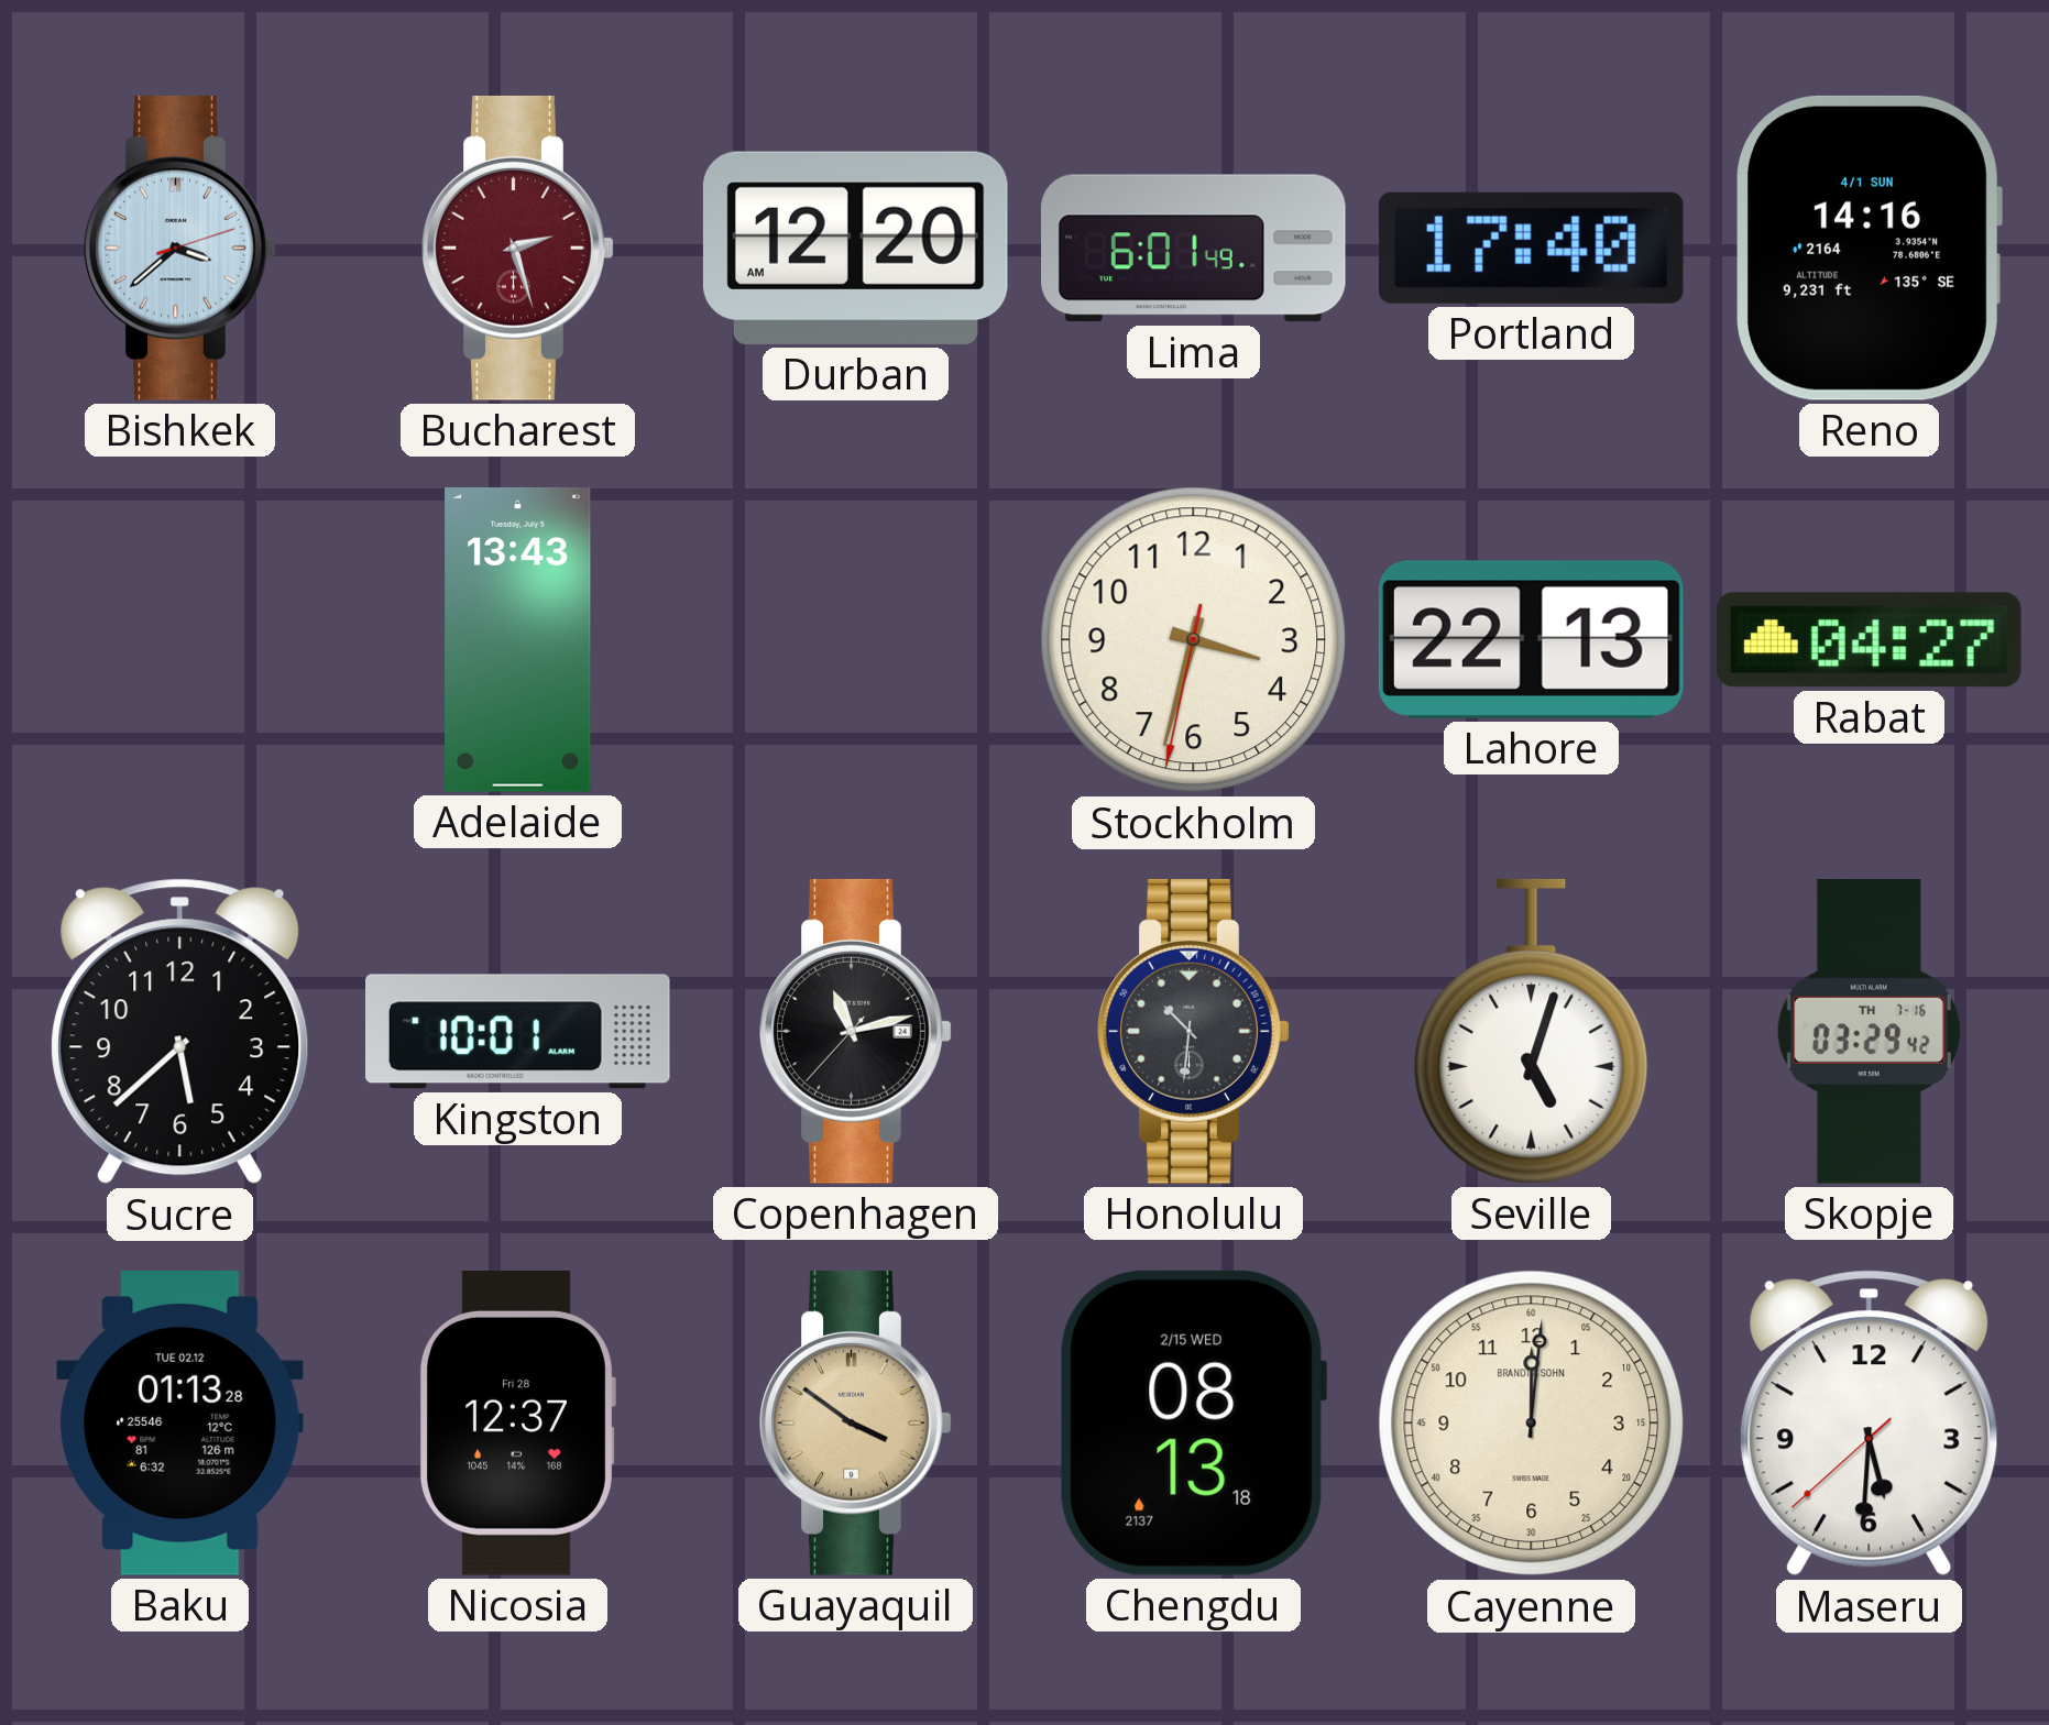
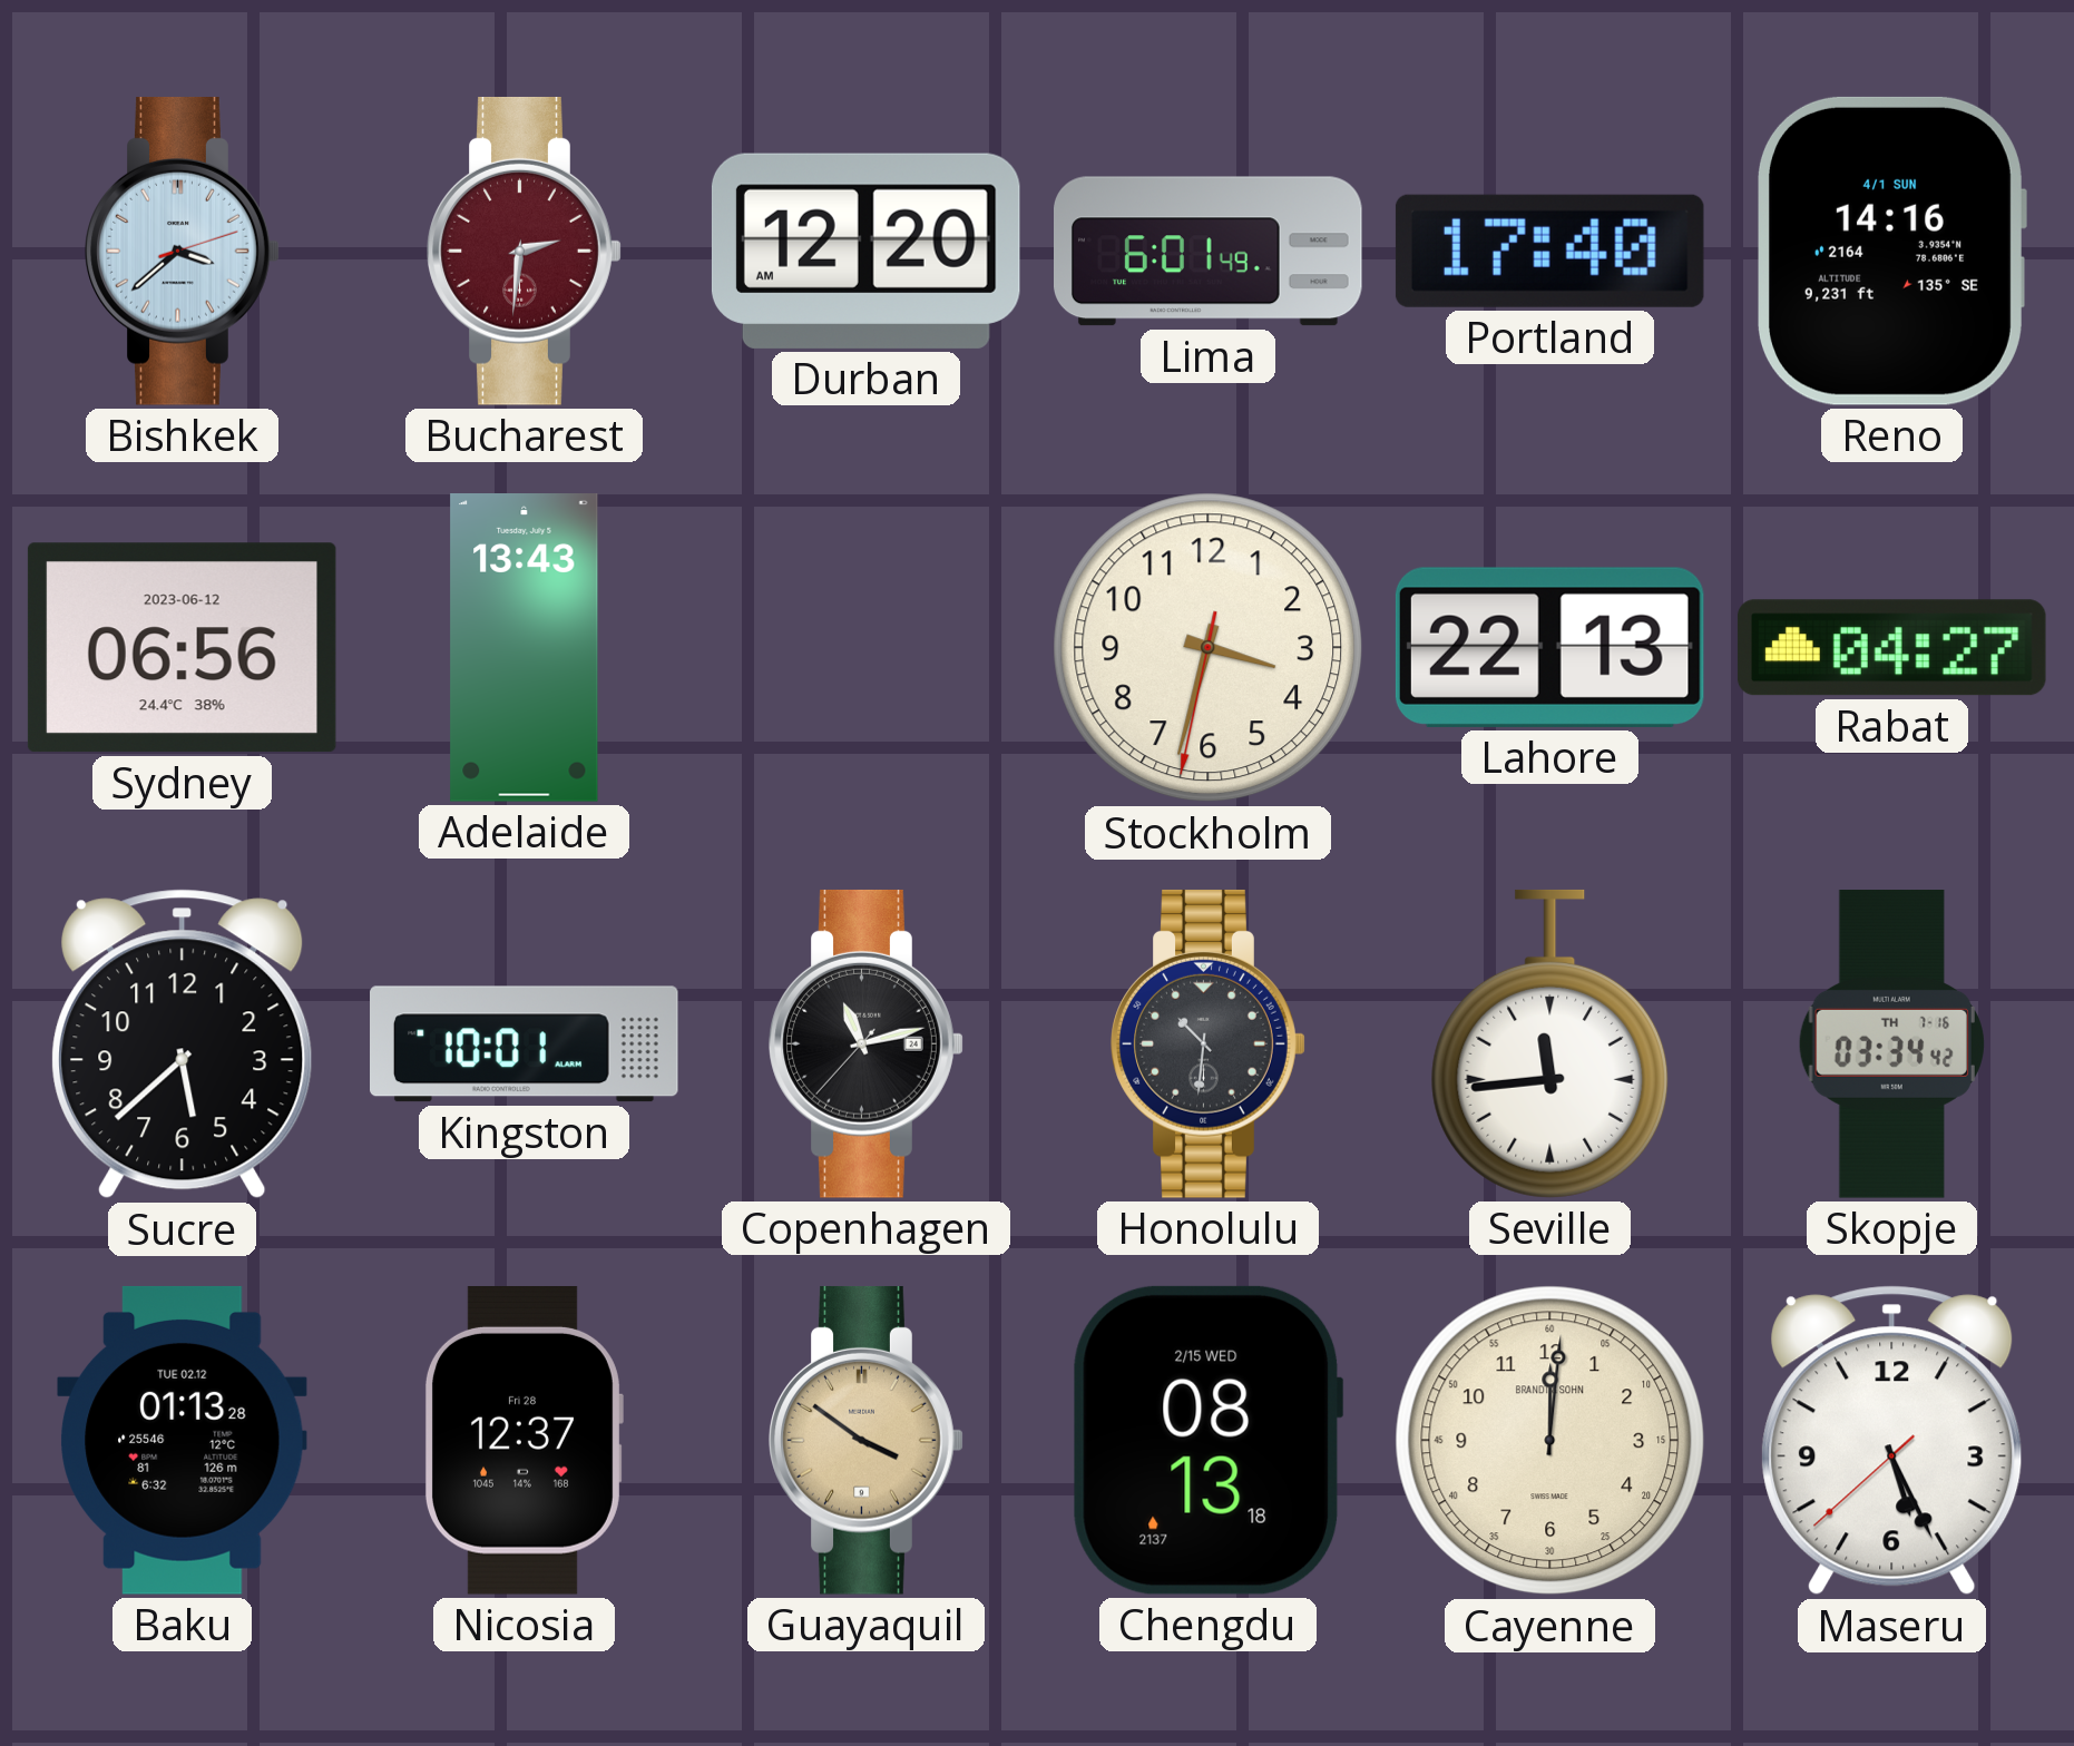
Bucharest: 2:27 -> 2:31 (525, 251)
Sydney: none -> 06:56 (182, 648)
Seville: 5:03 -> 11:44 (1550, 1043)
Skopje: 03:29 -> 03:34 (1891, 1044)
Maseru: 5:30 -> 5:25 (1892, 1441)
